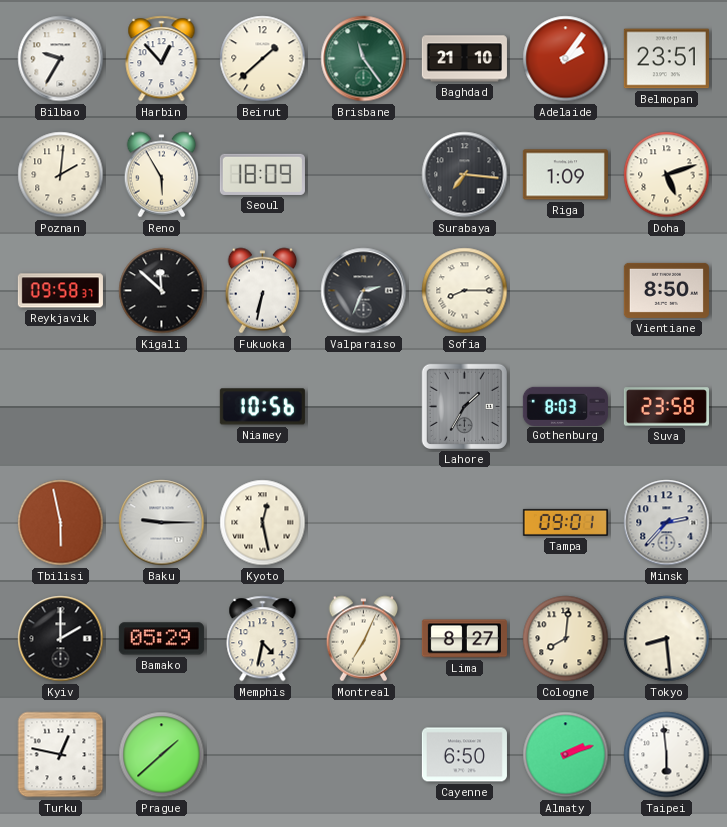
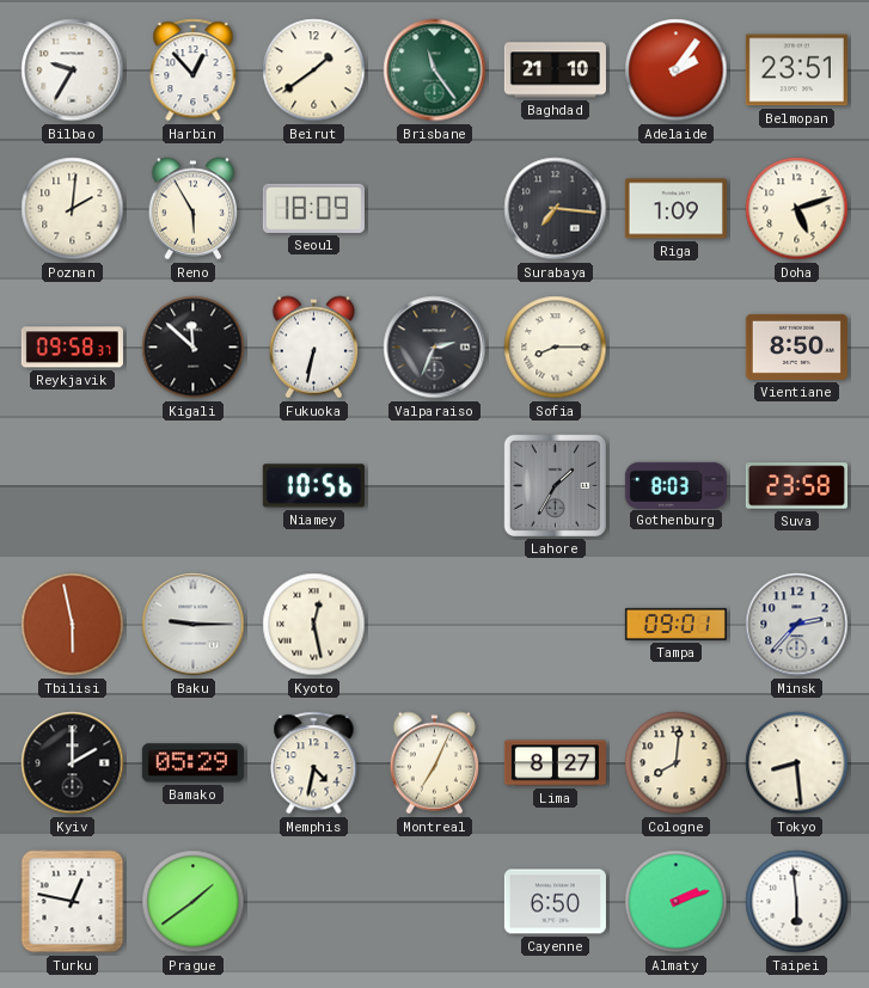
Beirut: 1:38 -> 1:39 (314, 70)
Prague: 1:38 -> 1:39 (194, 902)
